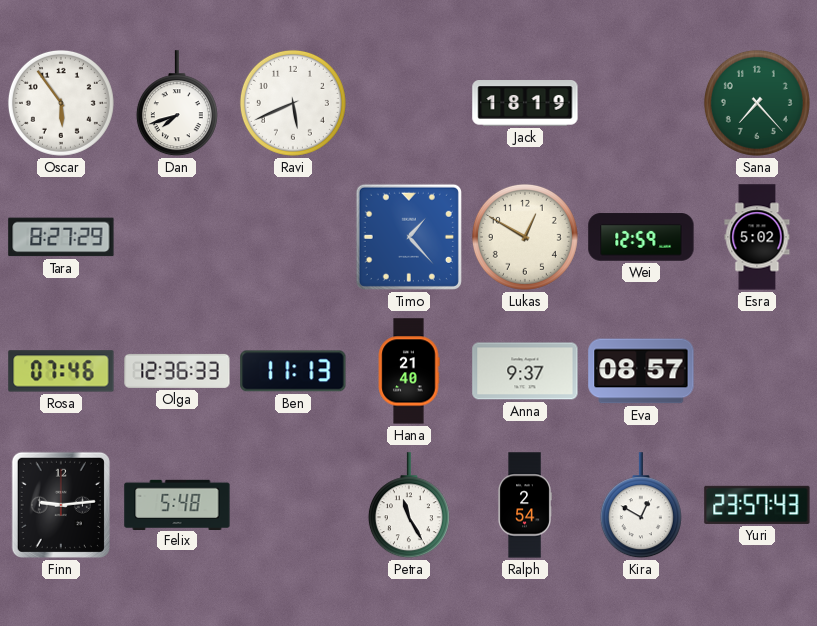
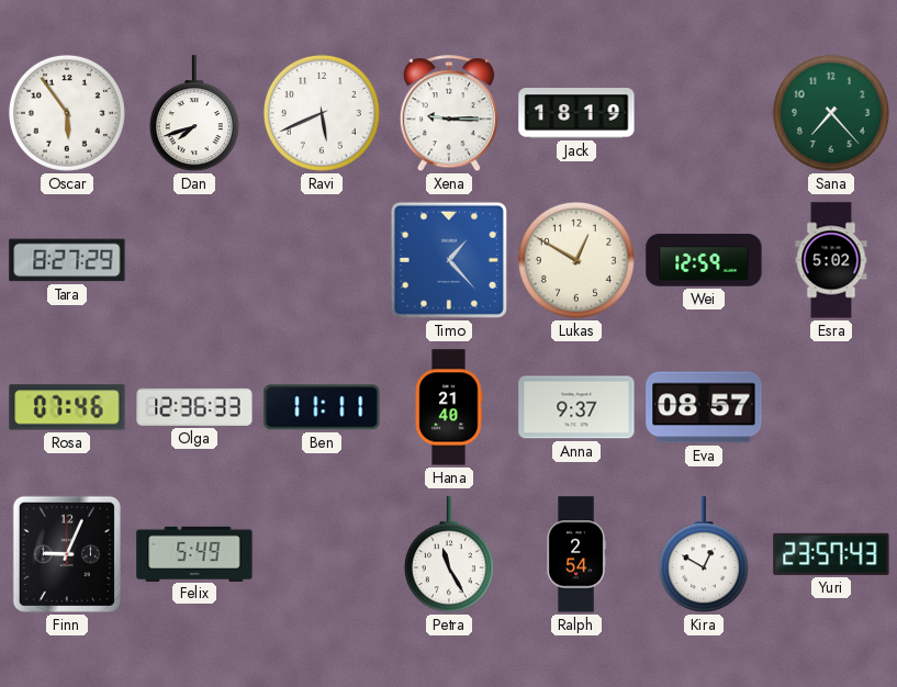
Xena: none -> 9:15 (449, 114)
Ben: 11:13 -> 11:11 (322, 407)
Finn: 9:14 -> 9:04 (67, 554)
Felix: 5:48 -> 5:49 (194, 553)
